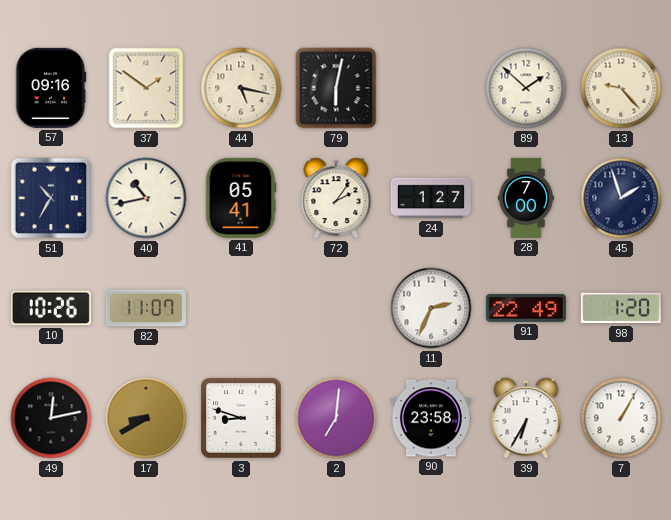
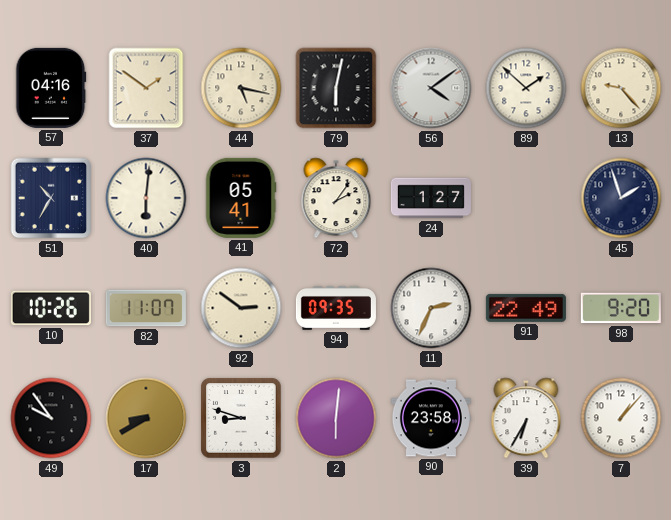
57: 09:16 -> 04:16 (51, 88)
56: none -> 4:09 (431, 88)
40: 10:43 -> 6:01 (146, 198)
28: 7:00 -> none (526, 198)
92: none -> 2:51 (241, 308)
94: none -> 09:35 (336, 309)
98: 1:20 -> 9:20 (621, 308)
49: 12:13 -> 9:54 (51, 418)
2: 7:01 -> 6:01 (336, 418)
7: 1:05 -> 1:07 (621, 418)
